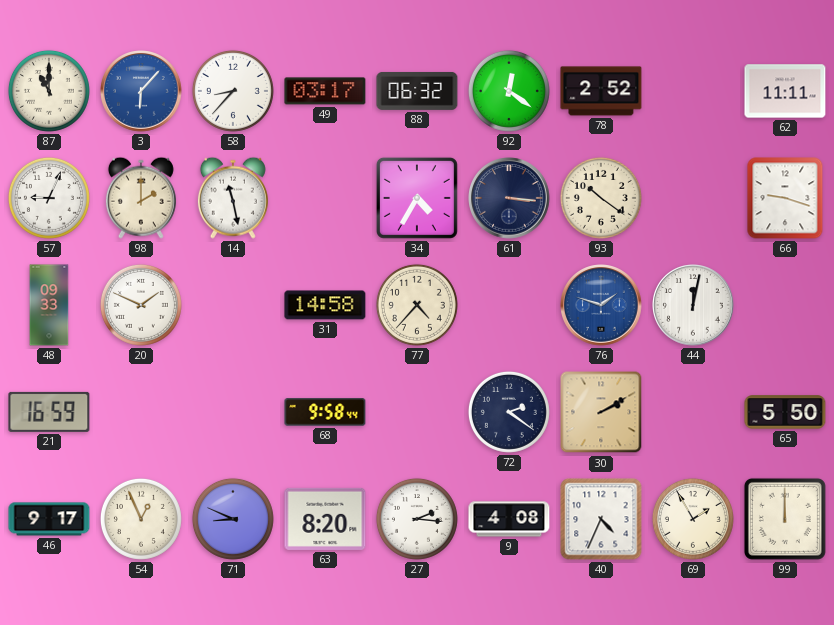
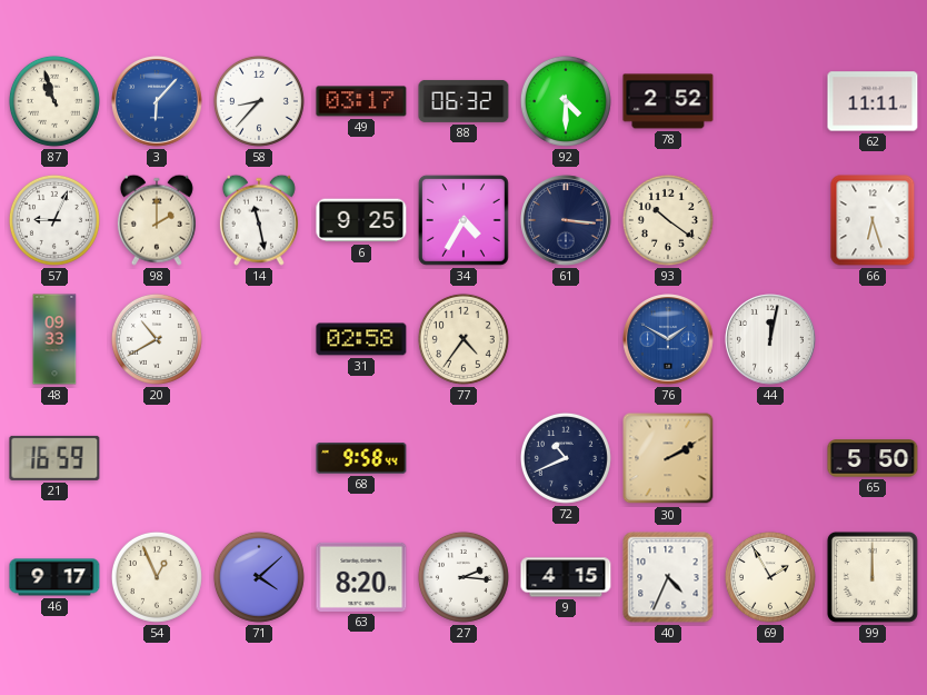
87: 11:00 -> 10:57 (54, 101)
92: 12:21 -> 4:30 (566, 101)
6: none -> 9:25 (361, 220)
66: 9:18 -> 6:27 (873, 220)
20: 1:49 -> 10:40 (157, 339)
31: 14:58 -> 02:58 (361, 339)
77: 4:37 -> 4:36 (463, 339)
76: 1:48 -> 1:50 (668, 339)
72: 2:21 -> 10:41 (566, 458)
71: 8:49 -> 4:08 (259, 577)
9: 4:08 -> 4:15 (566, 577)
